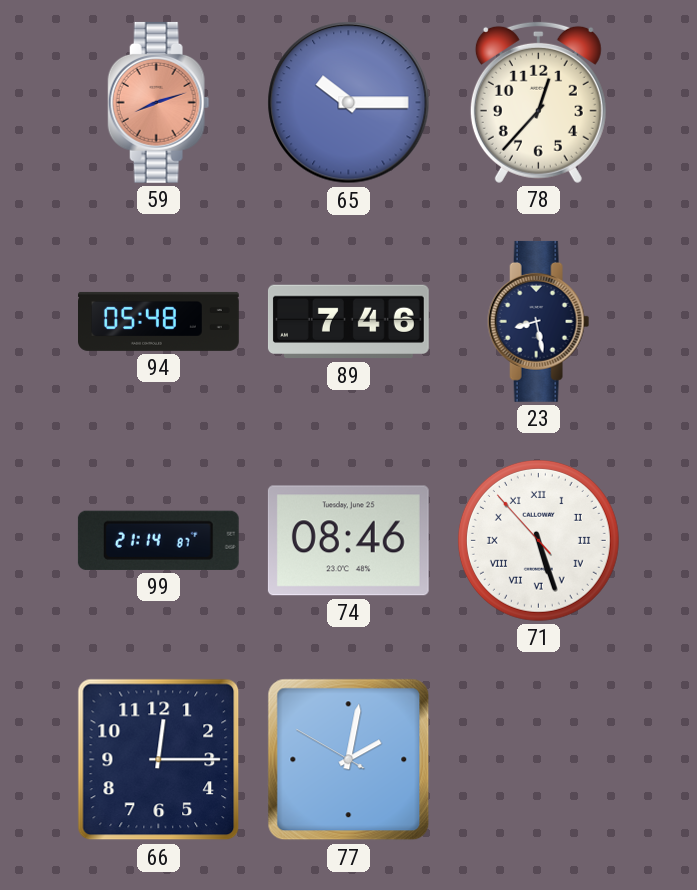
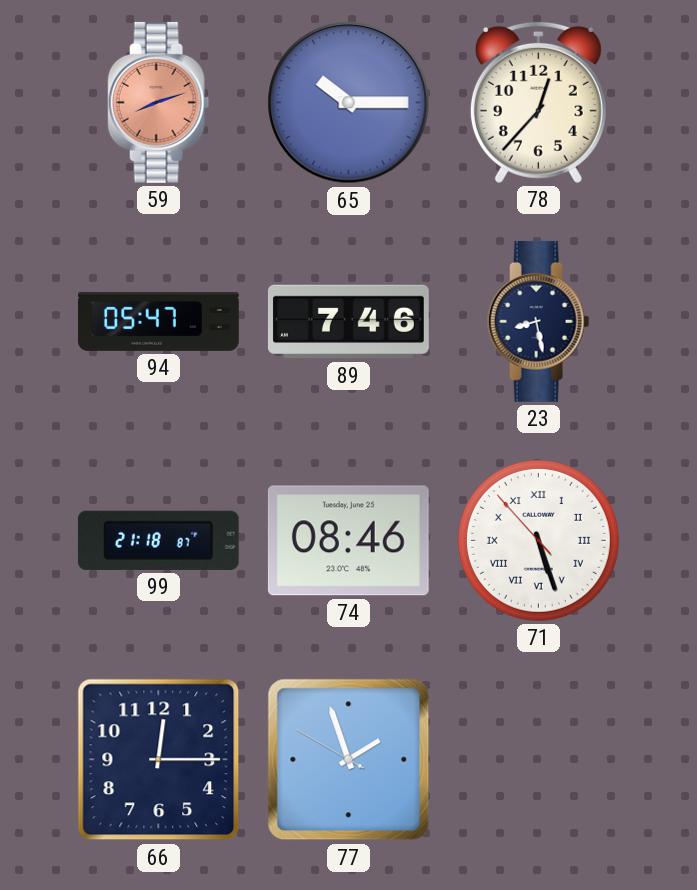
94: 05:48 -> 05:47 (159, 321)
99: 21:14 -> 21:18 (158, 540)
77: 2:01 -> 1:56 (349, 760)
